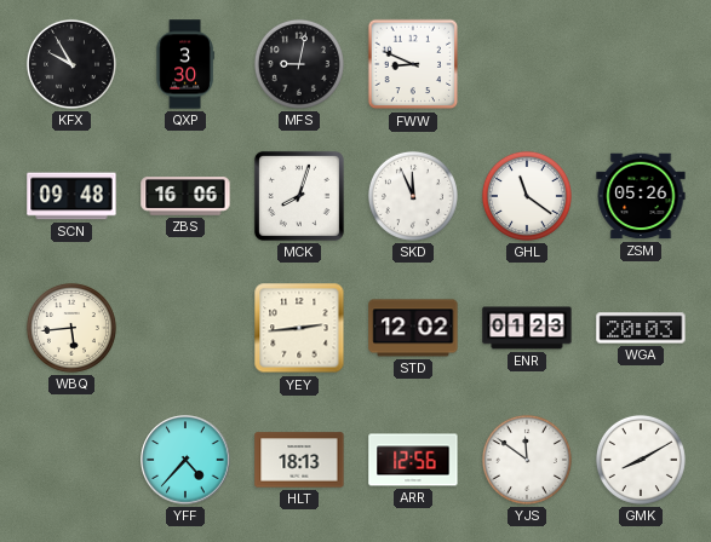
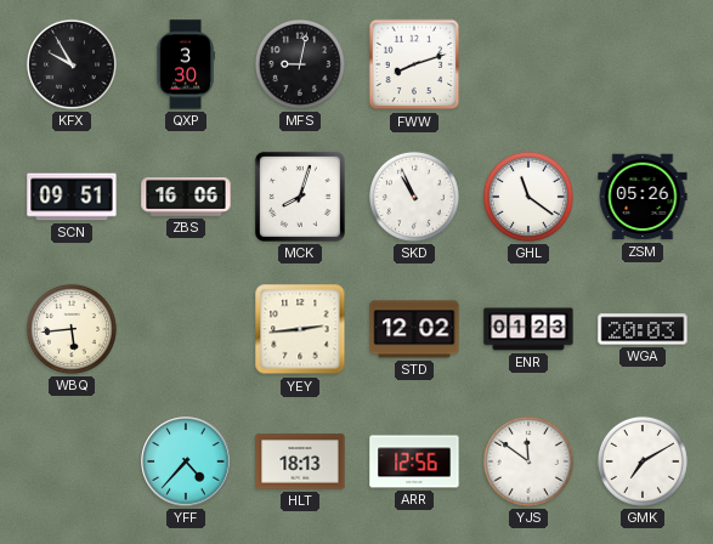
FWW: 8:49 -> 8:12 (414, 64)
SCN: 09:48 -> 09:51 (72, 197)
SKD: 11:56 -> 10:56 (414, 197)
GMK: 8:10 -> 7:10 (643, 461)
